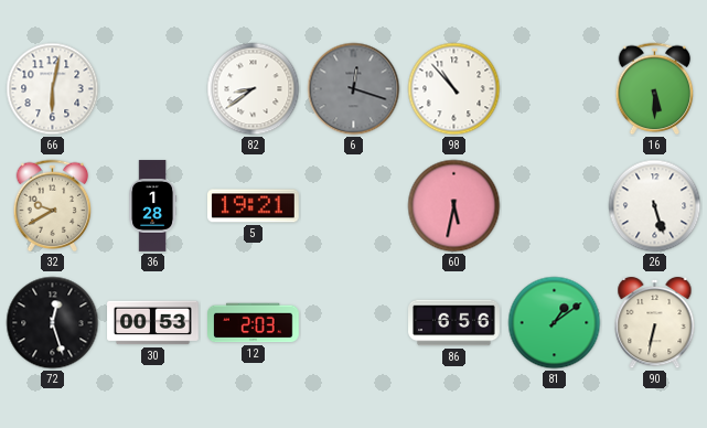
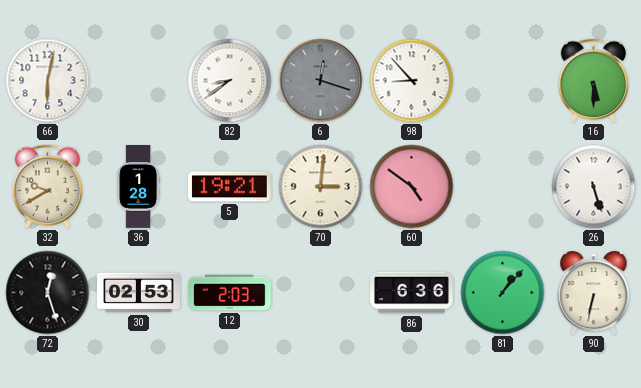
98: 10:53 -> 8:53 (412, 81)
70: none -> 3:01 (321, 187)
60: 5:32 -> 4:51 (412, 187)
30: 00:53 -> 02:53 (139, 293)
86: 6:56 -> 6:36 (412, 293)
81: 1:09 -> 1:07 (503, 293)
